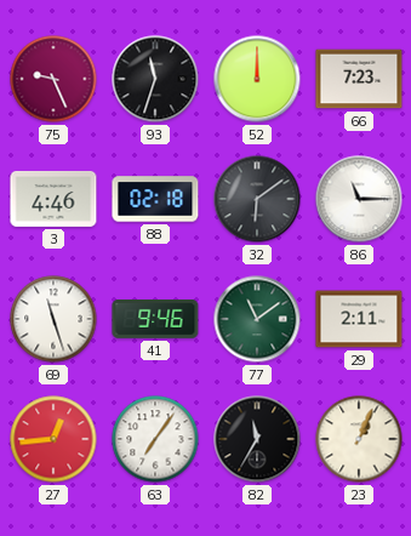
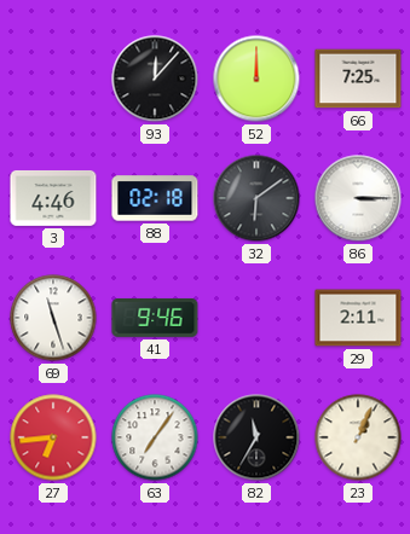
75: 9:26 -> none (53, 79)
93: 11:33 -> 12:07 (155, 79)
66: 7:23 -> 7:25 (358, 79)
86: 11:15 -> 3:15 (358, 198)
77: 11:09 -> none (257, 319)
27: 12:44 -> 6:44 (53, 437)
